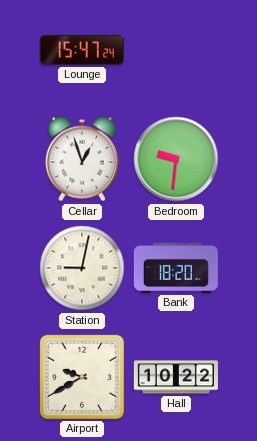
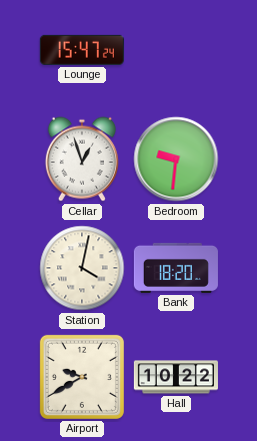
Station: 9:02 -> 4:02 (82, 268)
